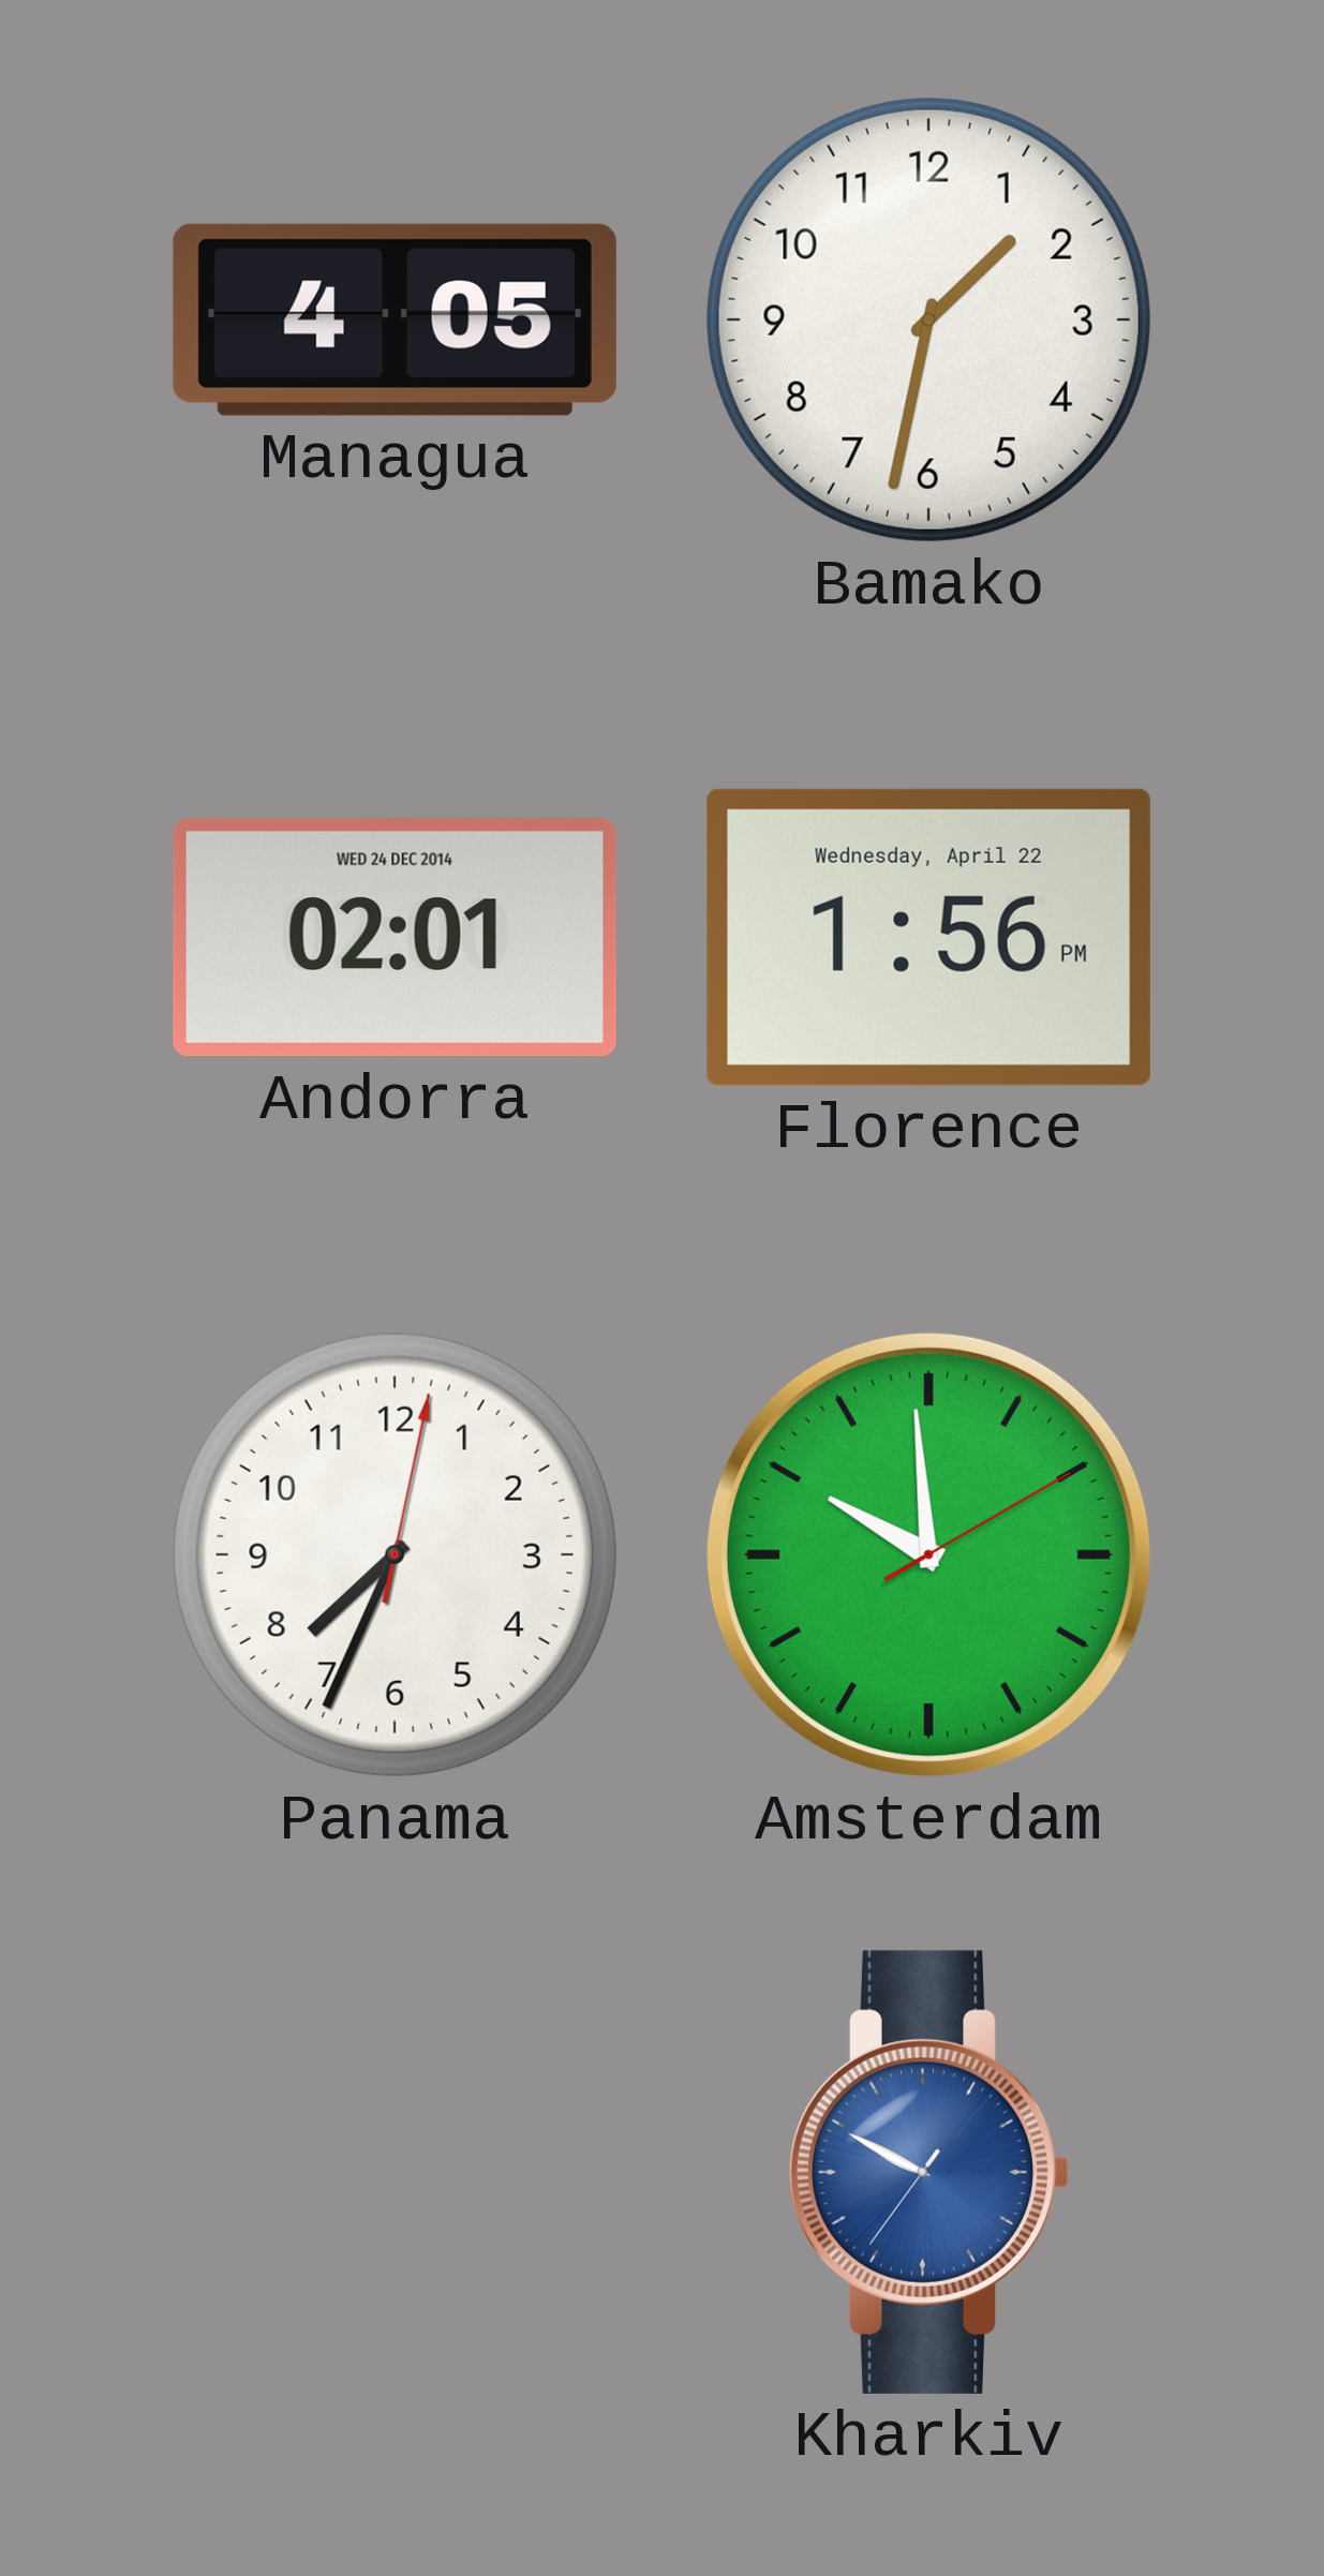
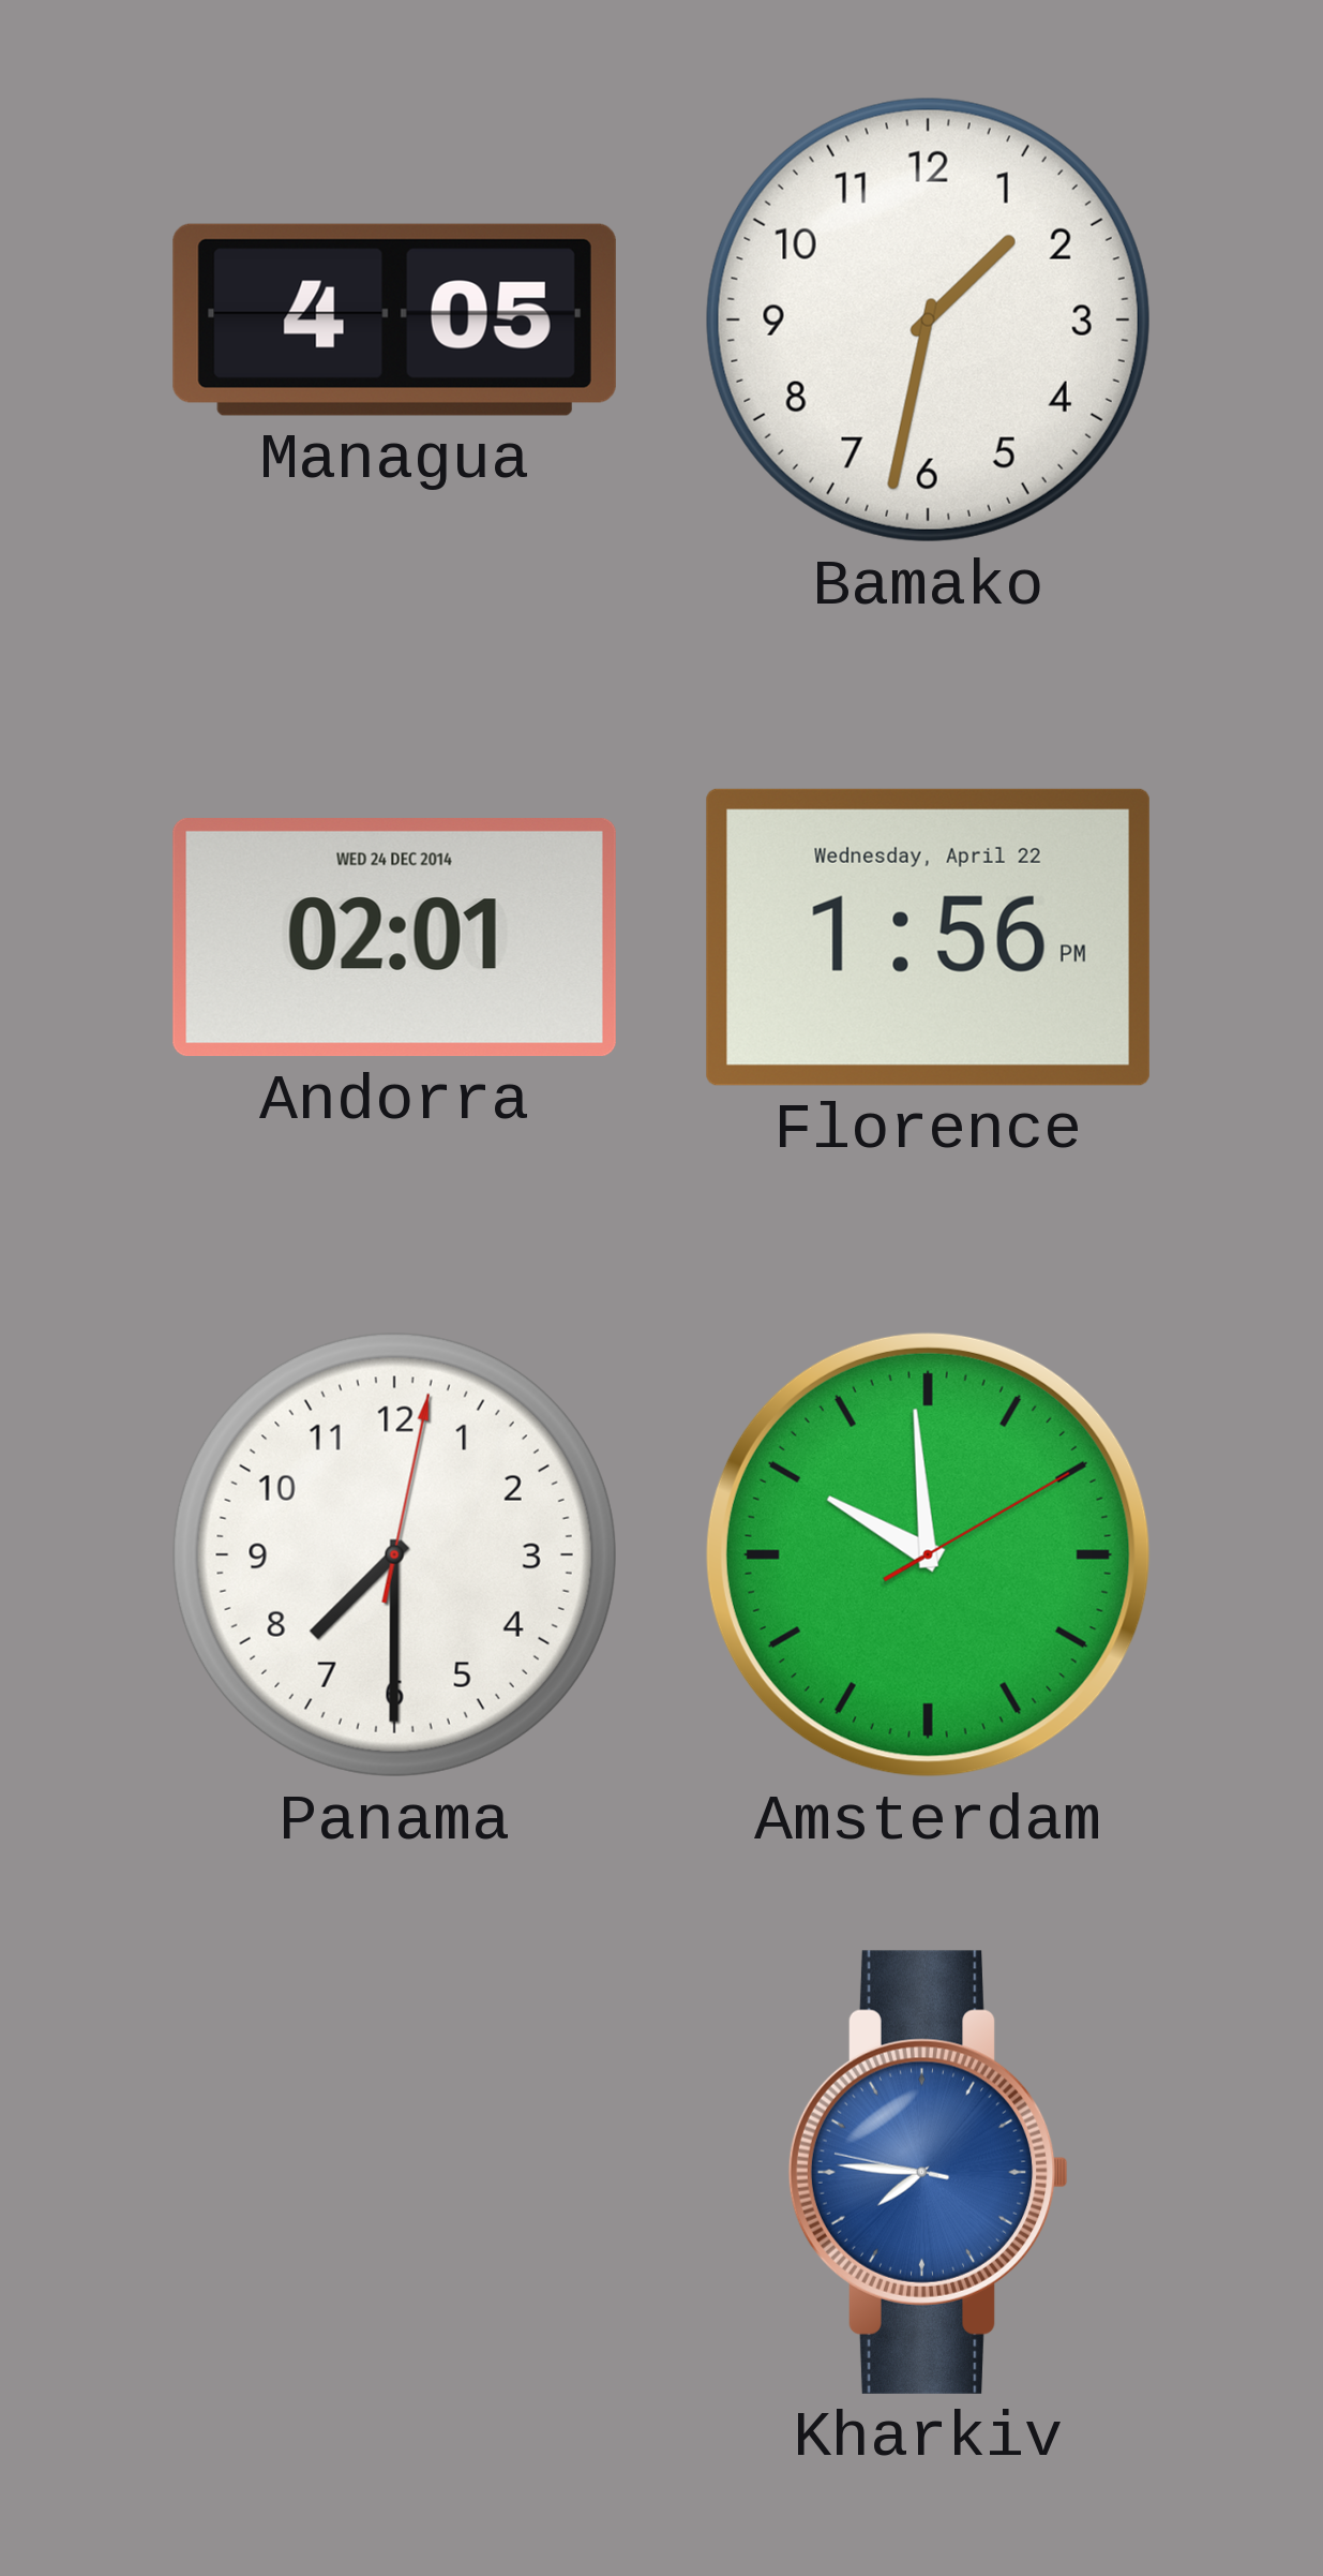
Panama: 7:34 -> 7:30 (394, 1554)
Kharkiv: 9:49 -> 7:45 (929, 2172)
